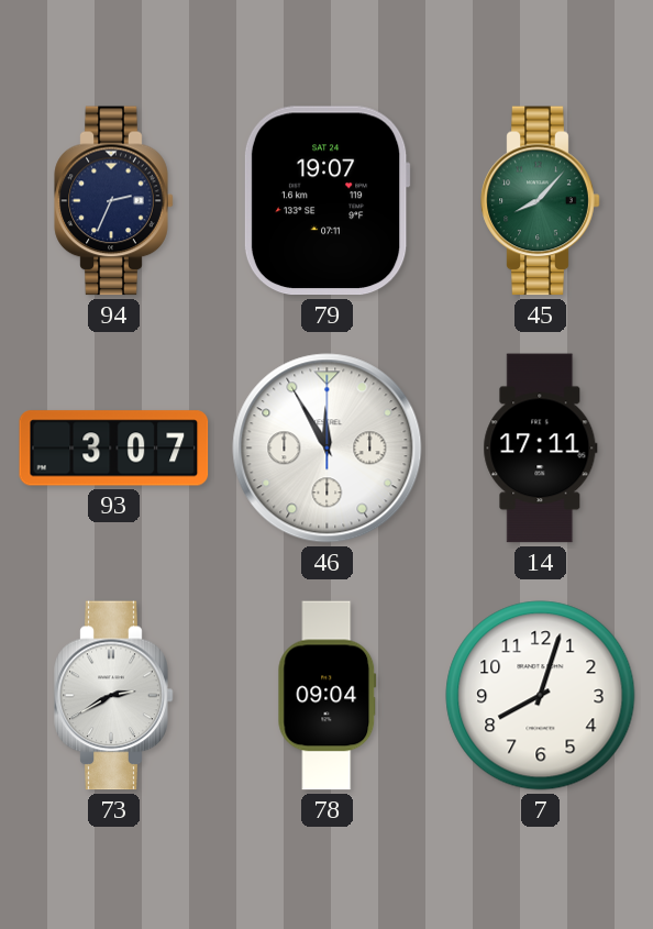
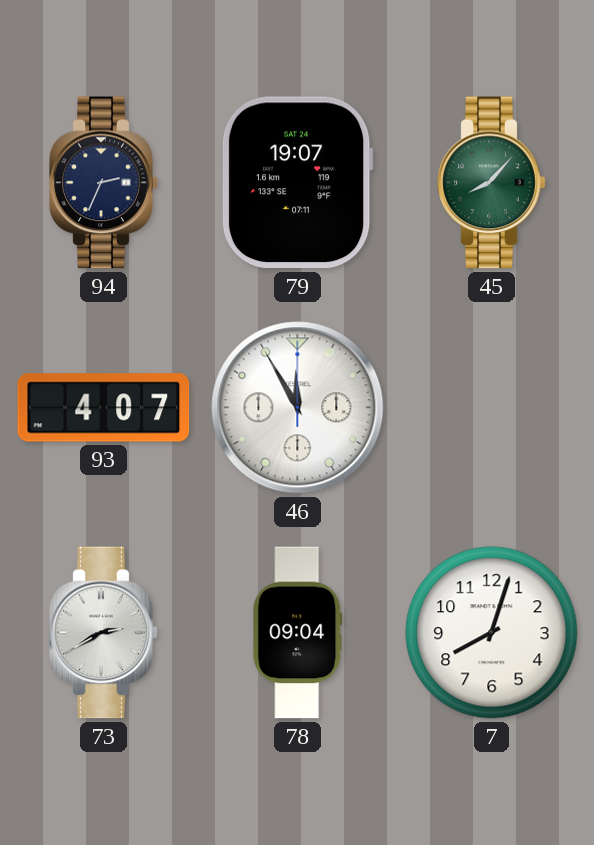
93: 3:07 -> 4:07 (104, 408)
14: 17:11 -> none (541, 449)
